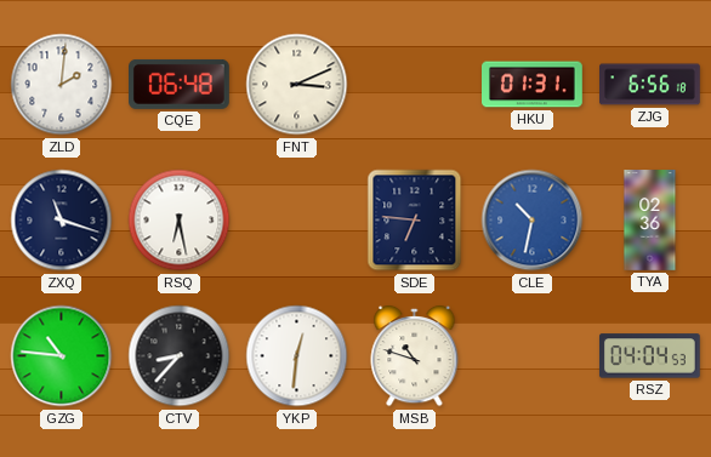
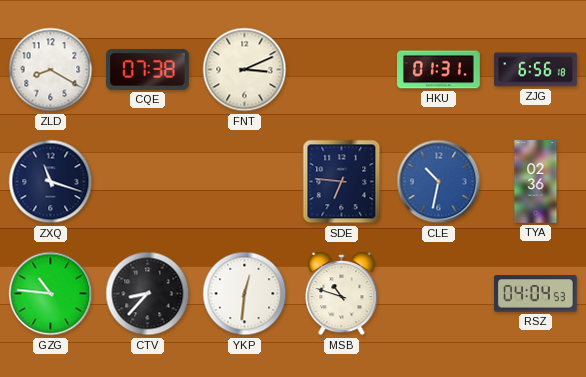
ZLD: 2:01 -> 8:20 (51, 70)
CQE: 06:48 -> 07:38 (148, 69)
RSQ: 6:28 -> none (180, 221)
